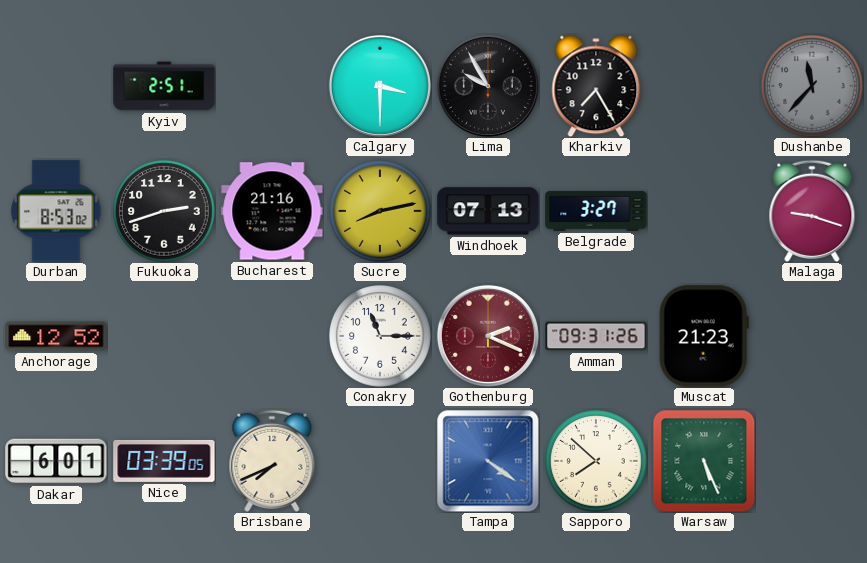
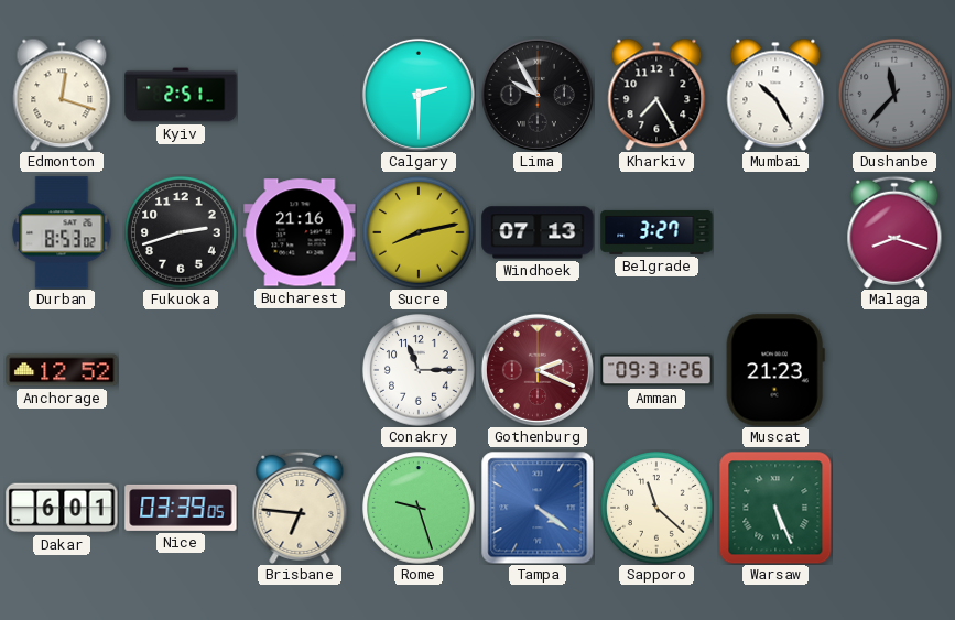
Edmonton: none -> 12:18 (62, 95)
Calgary: 3:30 -> 2:30 (419, 95)
Mumbai: none -> 10:25 (775, 95)
Malaga: 9:18 -> 8:18 (894, 232)
Brisbane: 7:41 -> 6:46 (300, 508)
Rome: none -> 9:27 (419, 508)
Sapporo: 7:52 -> 11:22 (656, 508)
